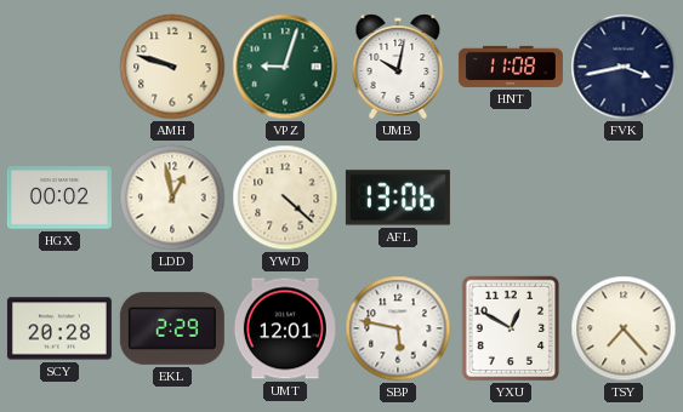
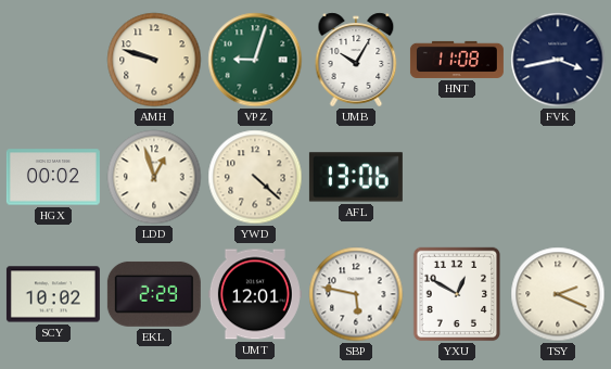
UMB: 10:02 -> 10:05 (356, 60)
LDD: 12:58 -> 12:57 (154, 177)
SCY: 20:28 -> 10:02 (53, 294)
TSY: 7:23 -> 2:19 (558, 294)
